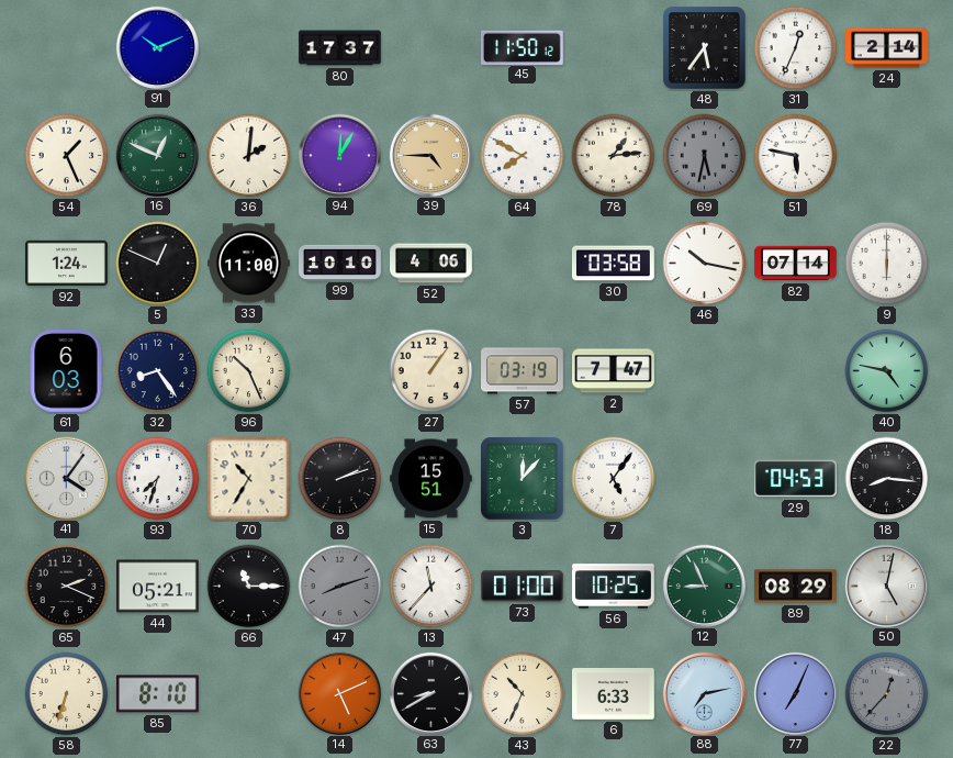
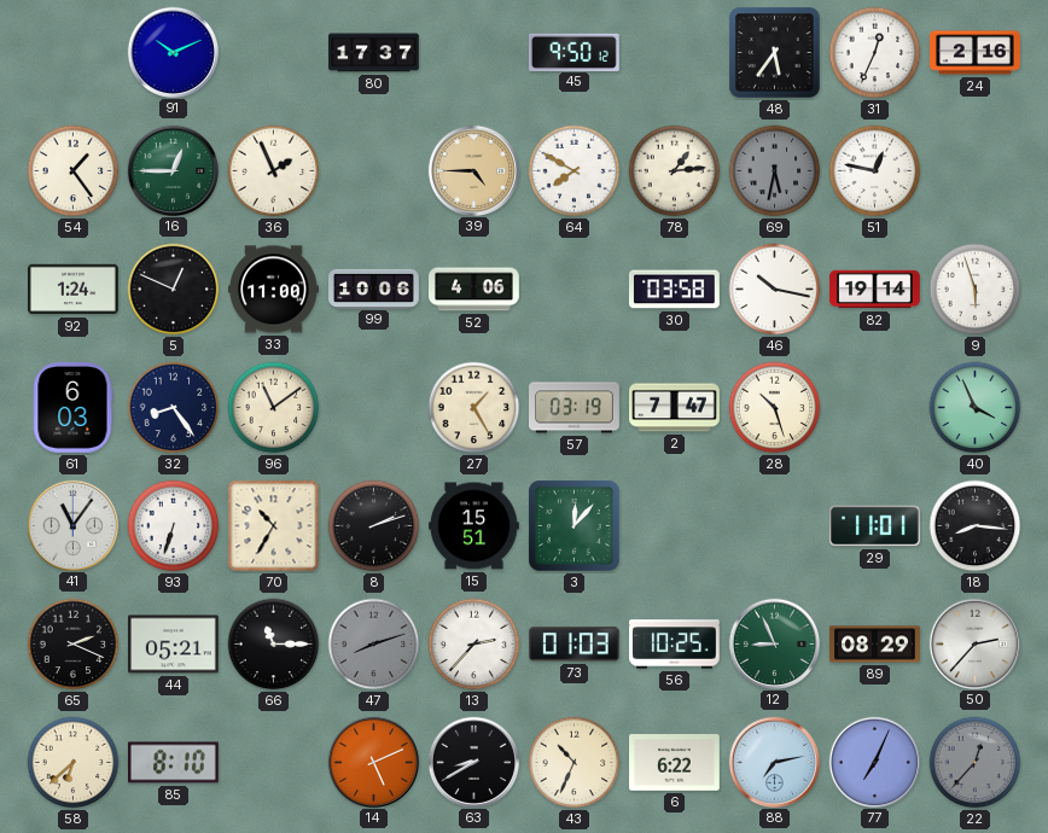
45: 11:50 -> 9:50 (574, 52)
24: 2:14 -> 2:16 (976, 53)
54: 1:26 -> 1:24 (74, 171)
16: 12:49 -> 12:45 (173, 170)
36: 2:01 -> 1:56 (274, 171)
94: 12:05 -> none (339, 155)
51: 5:47 -> 12:47 (875, 171)
99: 10:10 -> 10:06 (374, 289)
82: 07:14 -> 19:14 (875, 290)
9: 6:00 -> 5:57 (976, 290)
96: 10:26 -> 11:09 (274, 408)
27: 1:06 -> 1:25 (474, 408)
28: none -> 10:27 (775, 408)
40: 4:47 -> 3:56 (976, 408)
41: 4:06 -> 11:06 (72, 525)
93: 7:33 -> 6:33 (174, 526)
7: 5:06 -> none (614, 479)
29: 04:53 -> 11:01 (874, 526)
13: 11:37 -> 2:37 (474, 645)
73: 01:00 -> 01:03 (574, 645)
50: 5:02 -> 2:37 (974, 643)
58: 6:33 -> 6:38 (74, 763)
6: 6:33 -> 6:22 (675, 763)
